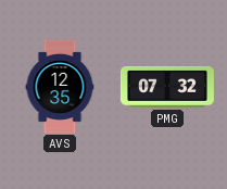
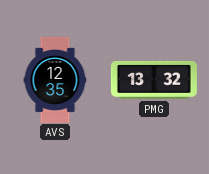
PMG: 07:32 -> 13:32 (154, 80)
